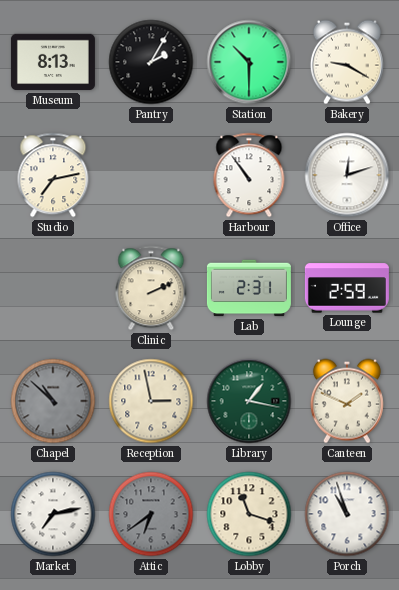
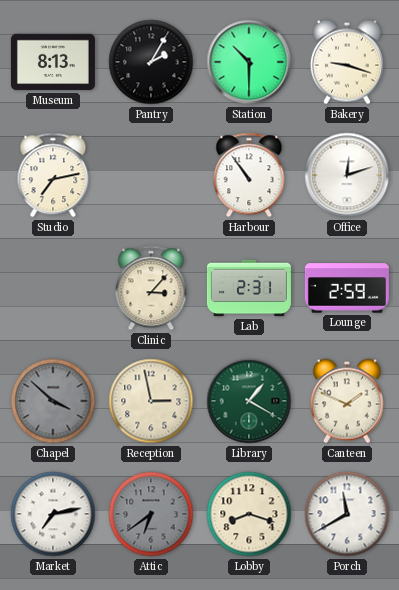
Bakery: 9:20 -> 9:18 (347, 62)
Clinic: 2:11 -> 3:07 (151, 288)
Chapel: 10:52 -> 3:52 (53, 401)
Library: 1:17 -> 1:20 (249, 401)
Lobby: 11:18 -> 8:18 (249, 514)
Porch: 10:57 -> 11:40 (347, 514)
